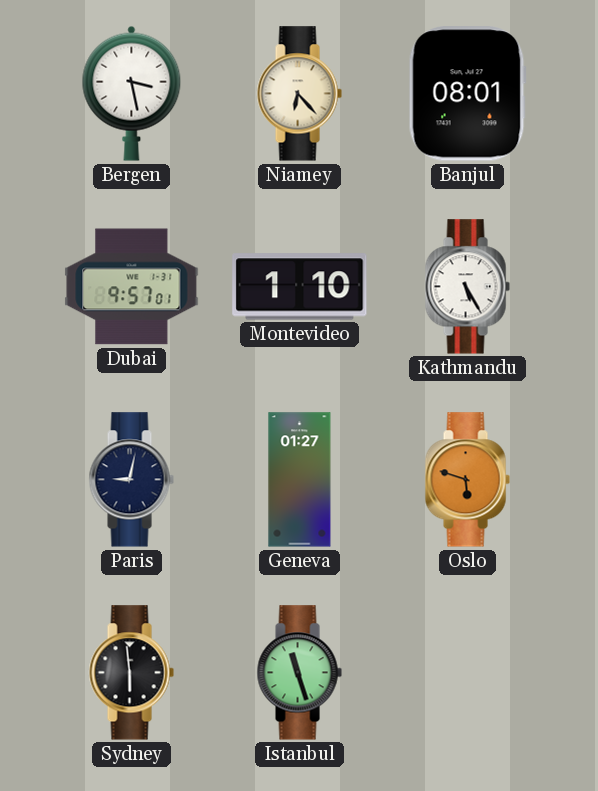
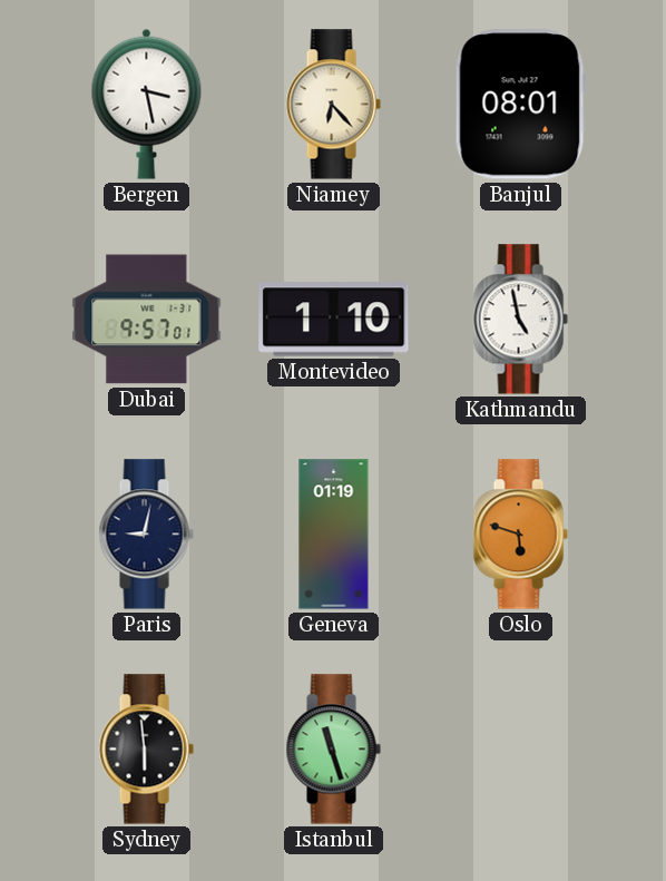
Kathmandu: 5:25 -> 4:58 (520, 320)
Geneva: 01:27 -> 01:19 (334, 535)
